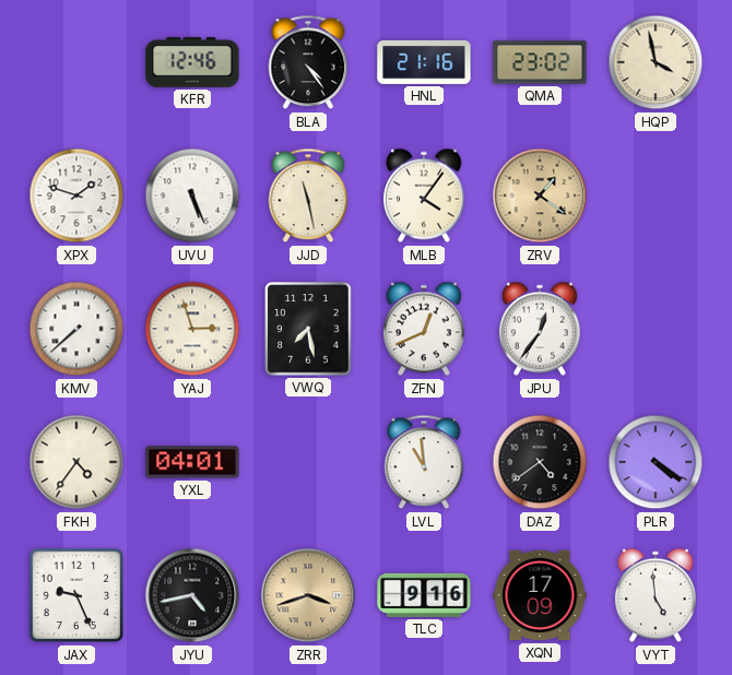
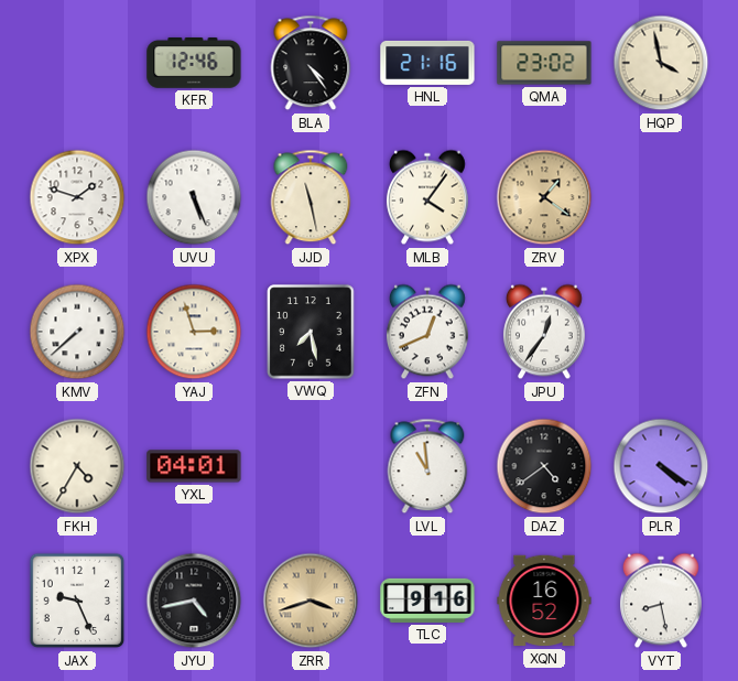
FKH: 4:36 -> 4:35 (77, 466)
XQN: 17:09 -> 16:52 (544, 601)
VYT: 4:59 -> 8:28 (661, 601)
